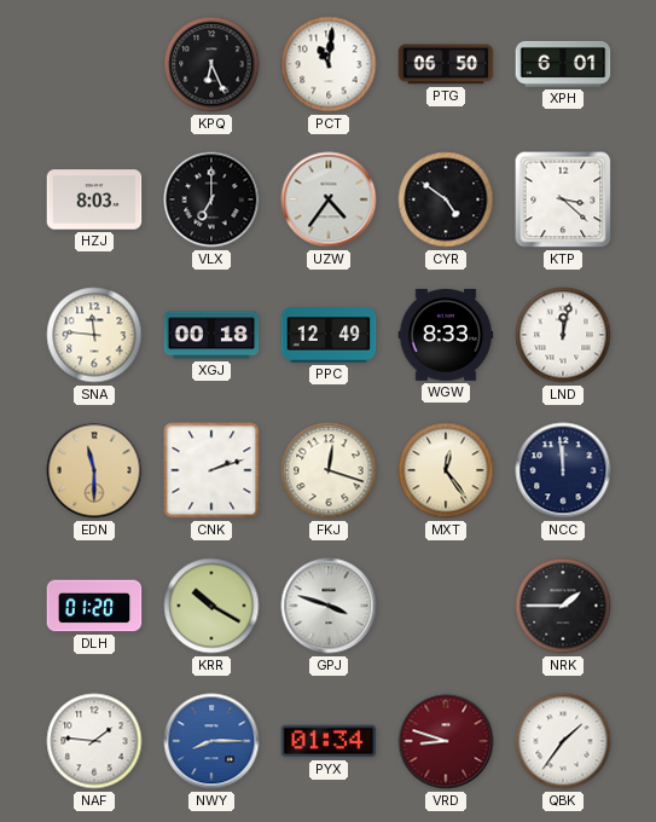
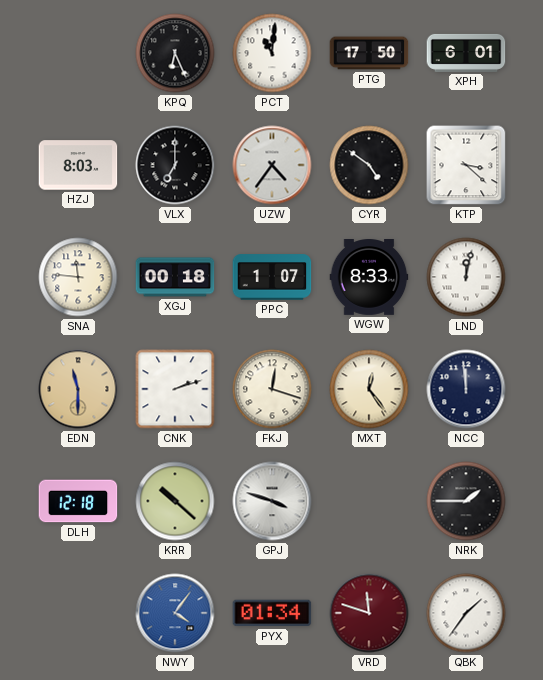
PTG: 06:50 -> 17:50 (369, 53)
PPC: 12:49 -> 1:07 (272, 277)
DLH: 01:20 -> 12:18 (78, 501)
KRR: 10:20 -> 10:22 (175, 501)
NAF: 1:46 -> none (94, 741)
NWY: 8:15 -> 4:06 (175, 613)
VRD: 8:48 -> 11:48 (369, 613)
